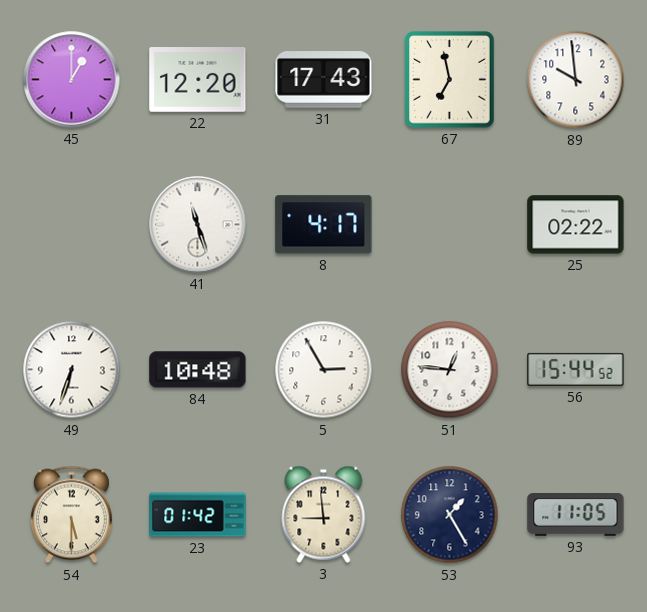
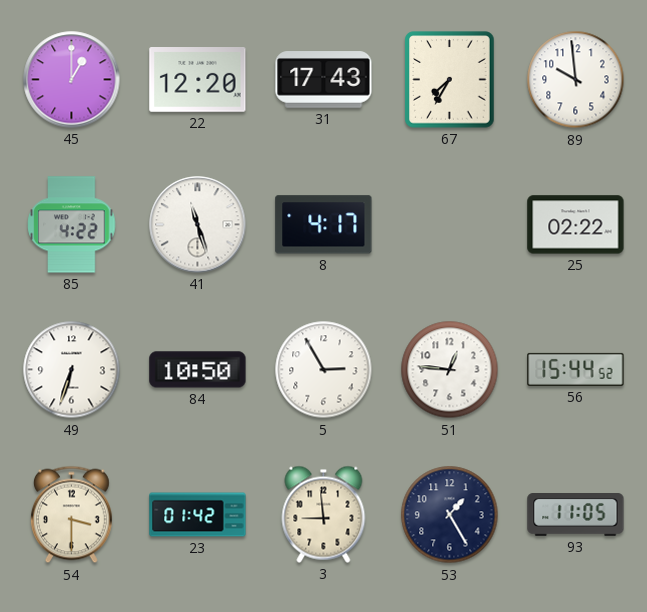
67: 6:58 -> 7:35 (450, 80)
85: none -> 4:22 (72, 225)
84: 10:48 -> 10:50 (198, 370)
54: 5:30 -> 3:30 (72, 515)
